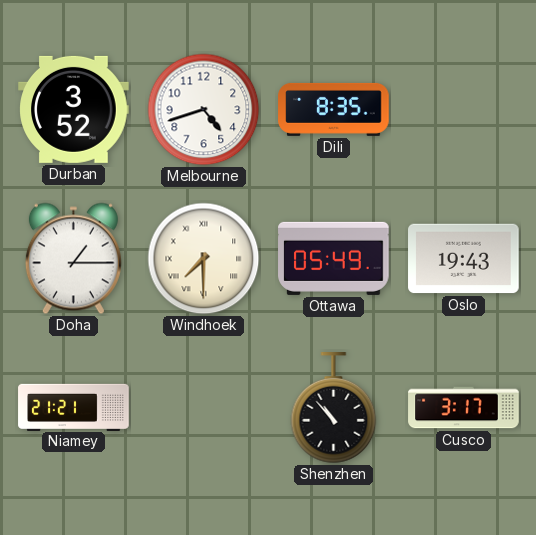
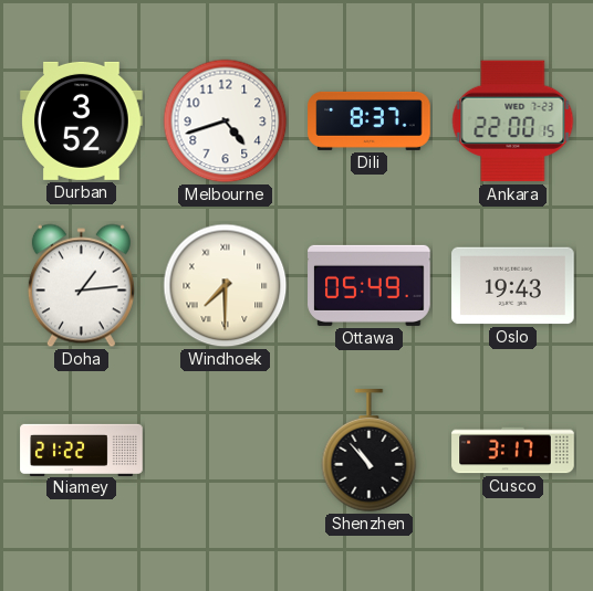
Dili: 8:35 -> 8:37 (370, 120)
Ankara: none -> 22:00 (513, 122)
Doha: 1:15 -> 1:14 (81, 286)
Niamey: 21:21 -> 21:22 (82, 450)
